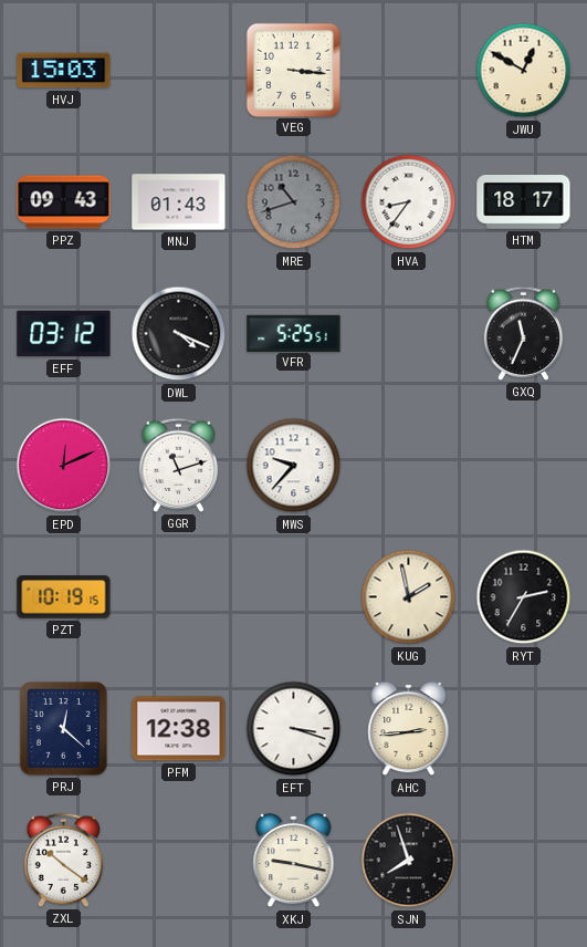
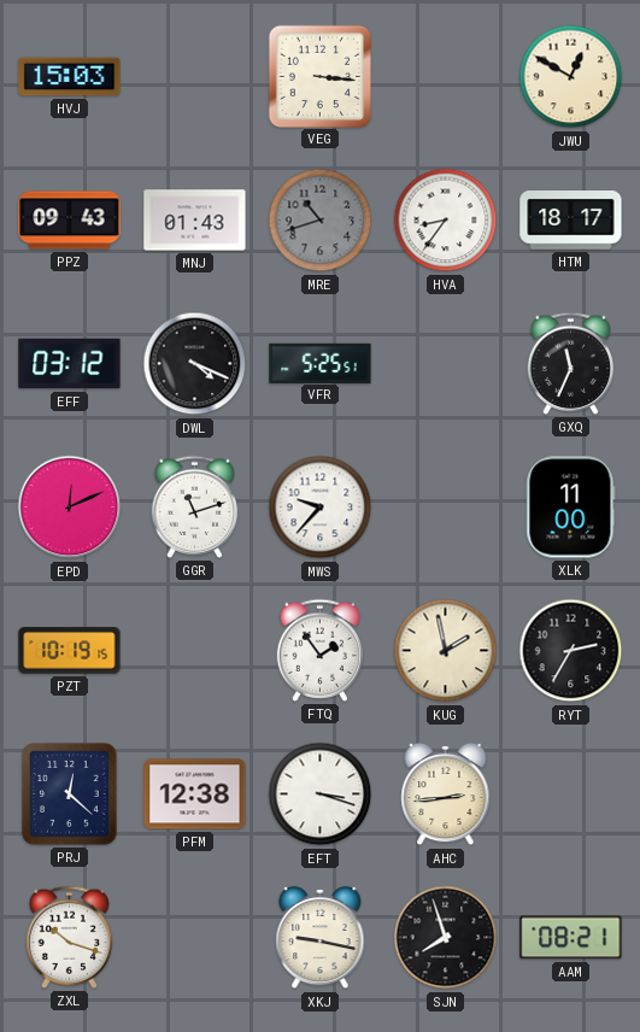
XLK: none -> 11:00 (571, 508)
FTQ: none -> 1:54 (321, 650)
ZXL: 10:21 -> 10:18 (70, 937)
AAM: none -> 08:21 (571, 938)
